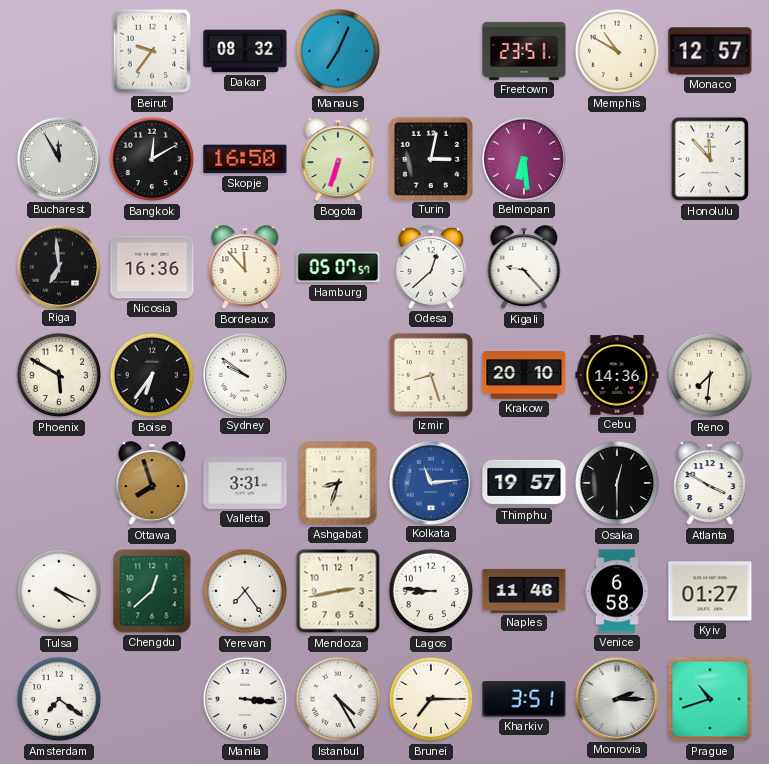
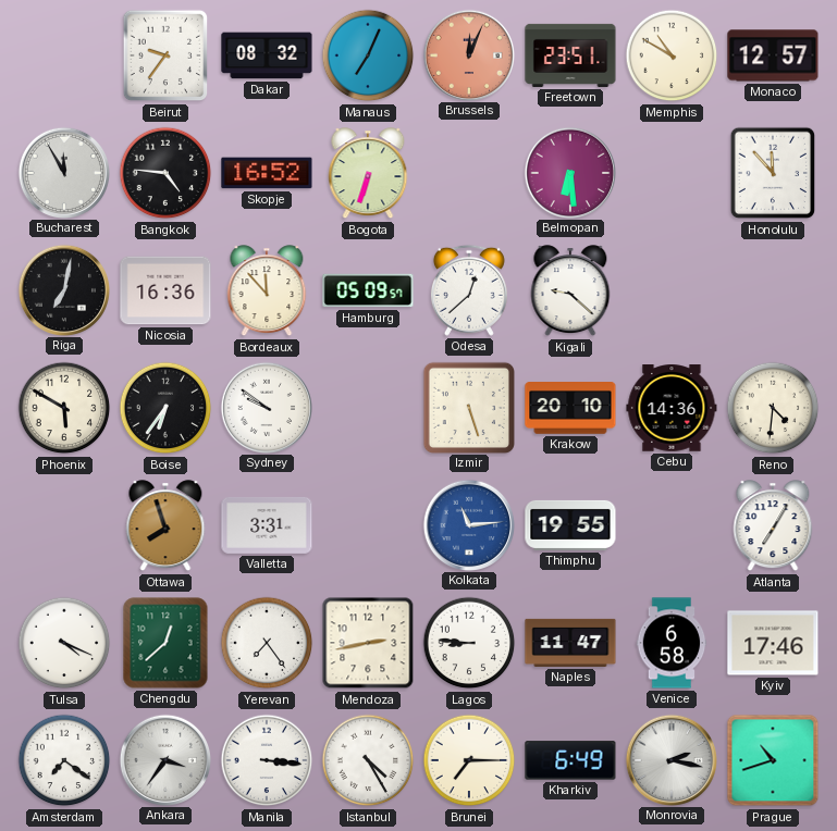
Brussels: none -> 12:04 (468, 54)
Bangkok: 12:10 -> 4:46 (165, 173)
Skopje: 16:50 -> 16:52 (267, 173)
Turin: 3:02 -> none (430, 158)
Riga: 6:59 -> 7:02 (63, 289)
Hamburg: 05:07 -> 05:09 (368, 290)
Kigali: 9:23 -> 9:22 (570, 292)
Izmir: 8:27 -> 5:27 (468, 407)
Reno: 7:31 -> 4:31 (773, 408)
Ashgabat: 8:33 -> none (338, 483)
Thimphu: 19:57 -> 19:55 (570, 525)
Osaka: 12:30 -> none (617, 483)
Atlanta: 3:50 -> 7:05 (773, 526)
Naples: 11:46 -> 11:47 (570, 643)
Kyiv: 01:27 -> 17:46 (773, 643)
Ankara: none -> 3:36 (164, 759)
Kharkiv: 3:51 -> 6:49 (570, 760)
Monrovia: 2:15 -> 2:17 (670, 759)
